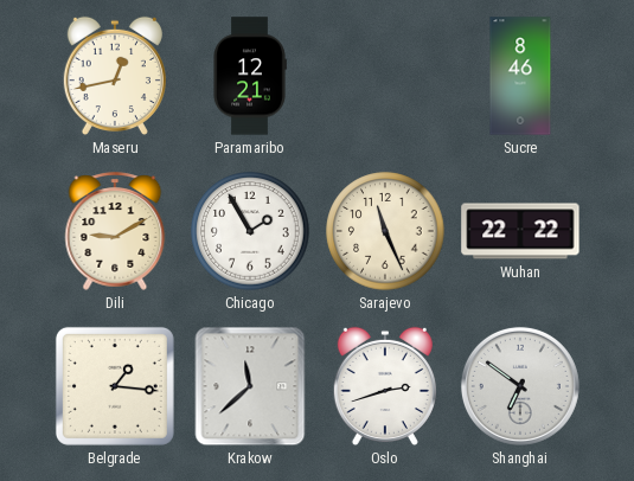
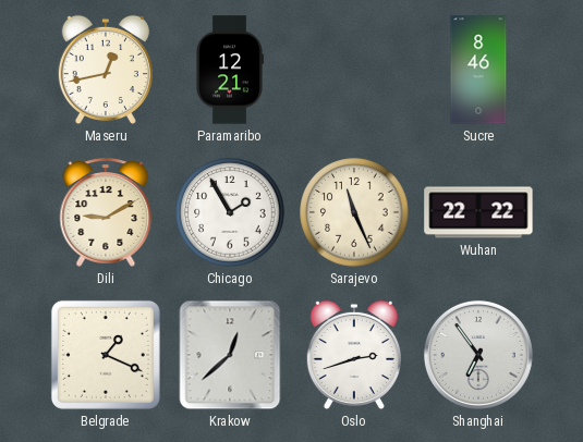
Belgrade: 1:16 -> 1:19 (106, 355)
Krakow: 11:38 -> 12:38 (230, 355)
Shanghai: 6:51 -> 6:54 (478, 355)
